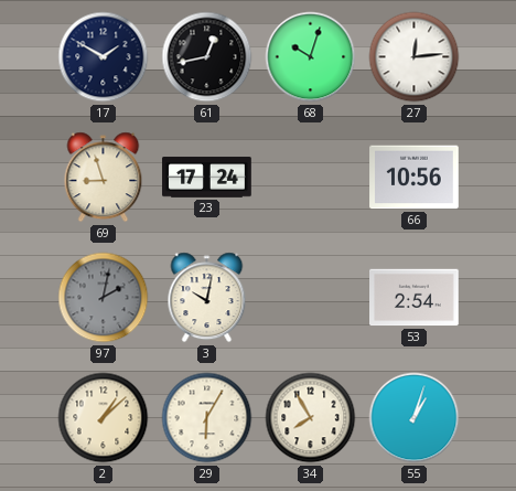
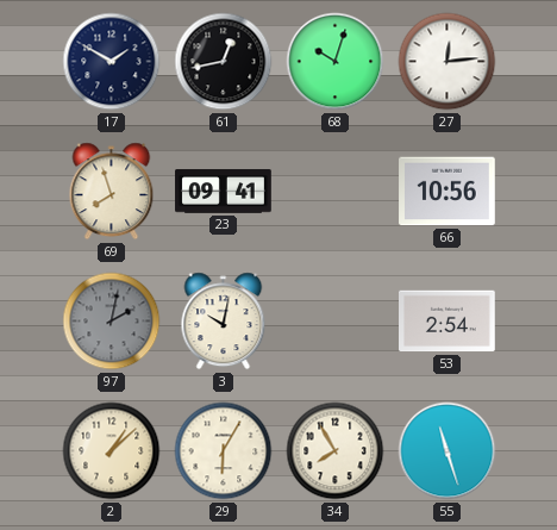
69: 8:57 -> 7:57 (112, 192)
23: 17:24 -> 09:41 (224, 192)
55: 1:03 -> 11:27 (448, 451)
